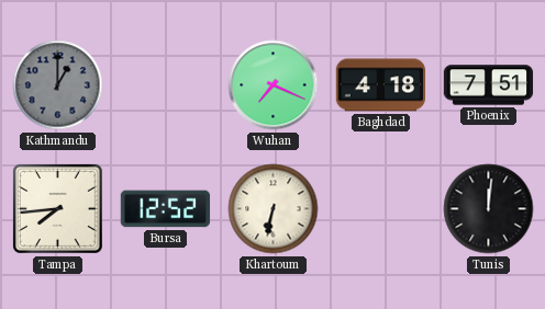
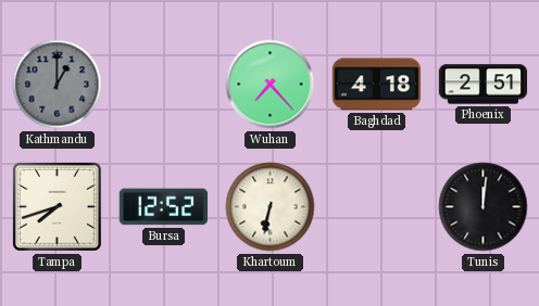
Wuhan: 7:19 -> 7:23 (271, 85)
Phoenix: 7:51 -> 2:51 (484, 85)
Tampa: 7:44 -> 7:42 (57, 206)
